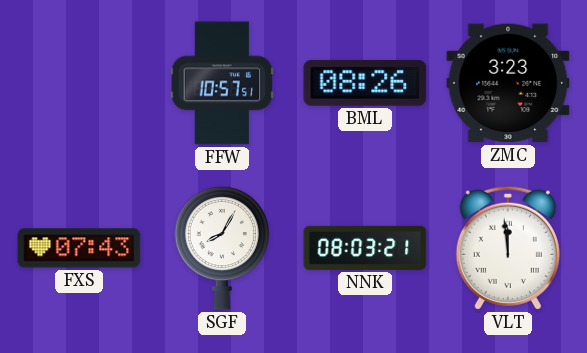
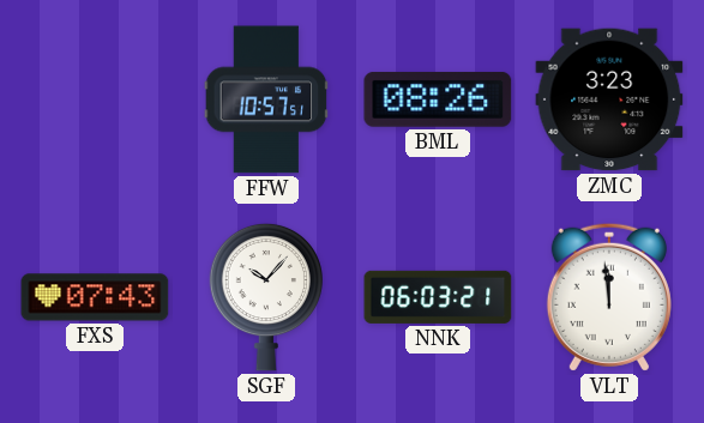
SGF: 8:05 -> 10:07 (266, 297)
NNK: 08:03 -> 06:03 (438, 297)
